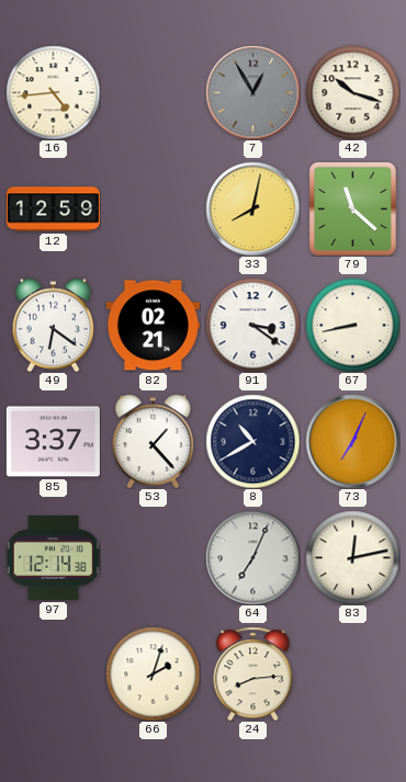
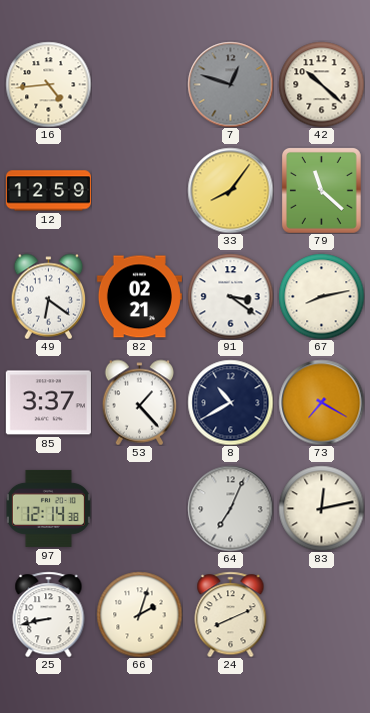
7: 12:55 -> 12:48 (230, 84)
42: 10:18 -> 10:22 (321, 84)
33: 8:02 -> 8:06 (230, 190)
67: 8:43 -> 8:13 (321, 296)
73: 7:04 -> 7:20 (321, 402)
25: none -> 8:43 (49, 614)
24: 8:14 -> 8:11 (231, 614)
